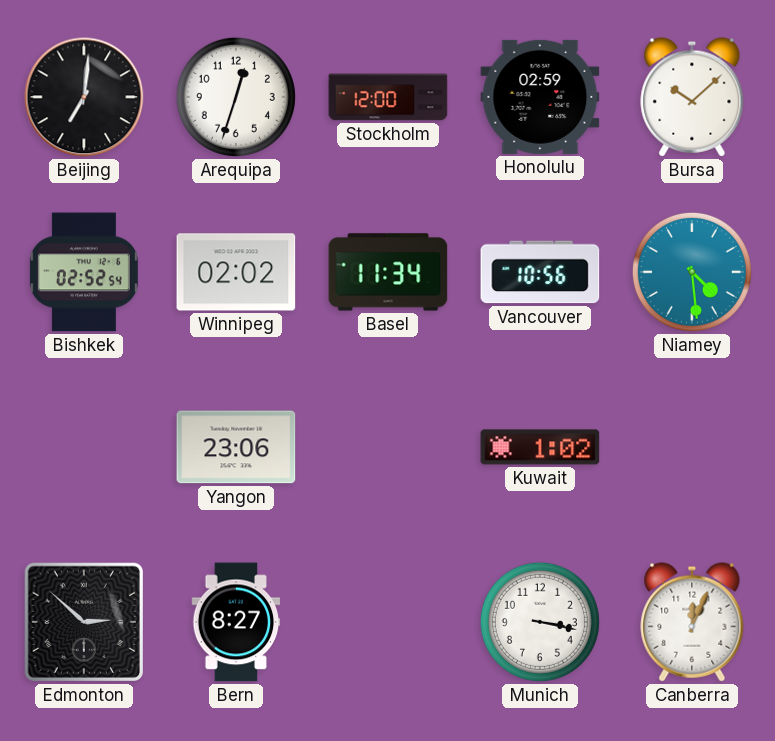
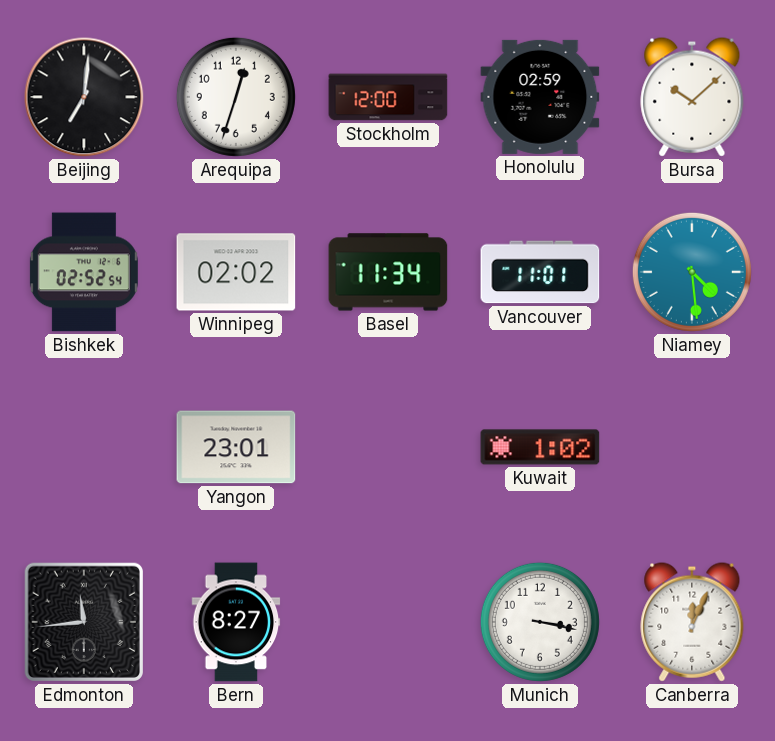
Vancouver: 10:56 -> 11:01 (540, 272)
Yangon: 23:06 -> 23:01 (236, 447)
Edmonton: 2:52 -> 11:44 (84, 622)
